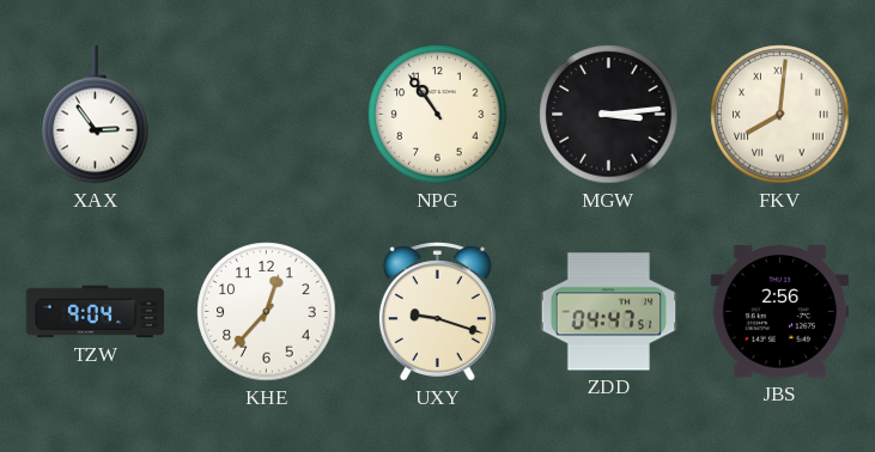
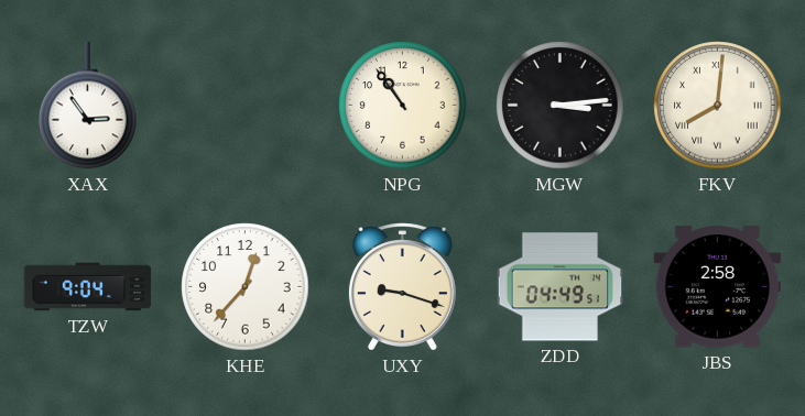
ZDD: 04:47 -> 04:49 (561, 287)
JBS: 2:56 -> 2:58 (718, 287)
